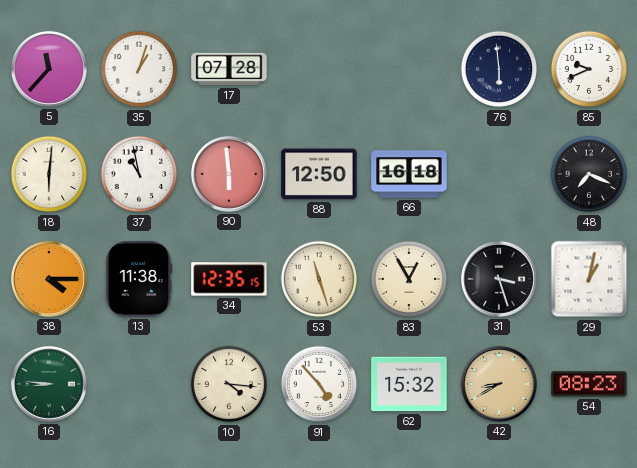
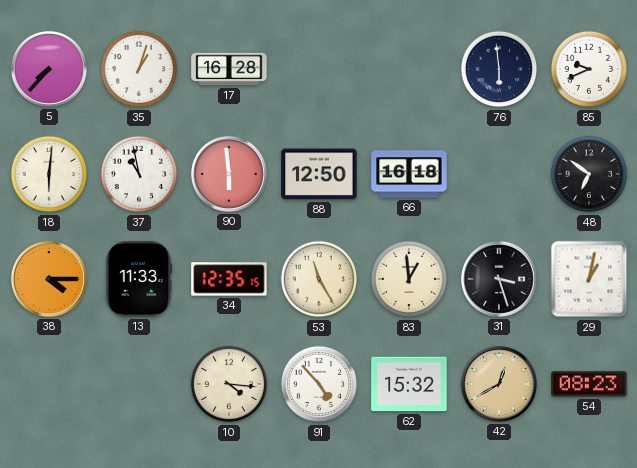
5: 11:37 -> 7:37 (49, 69)
17: 07:28 -> 16:28 (229, 69)
48: 7:19 -> 6:51 (589, 174)
13: 11:38 -> 11:33 (139, 279)
53: 11:27 -> 11:25 (319, 279)
83: 12:55 -> 12:59 (409, 279)
16: 8:46 -> none (49, 384)
42: 8:40 -> 12:40 (499, 384)
